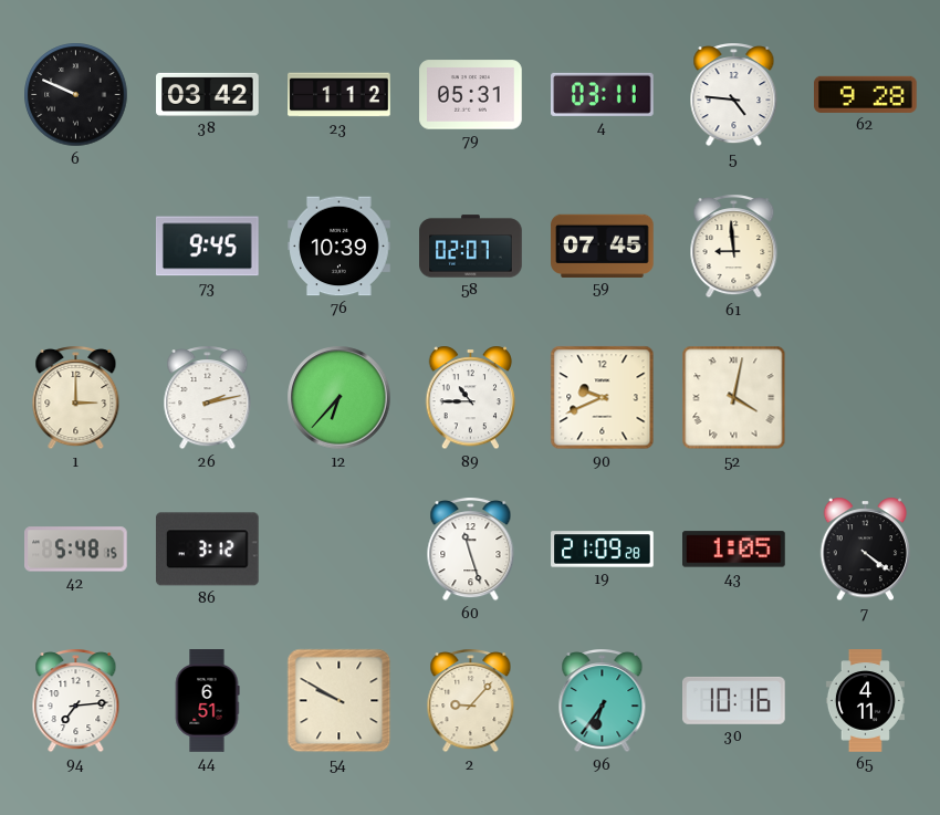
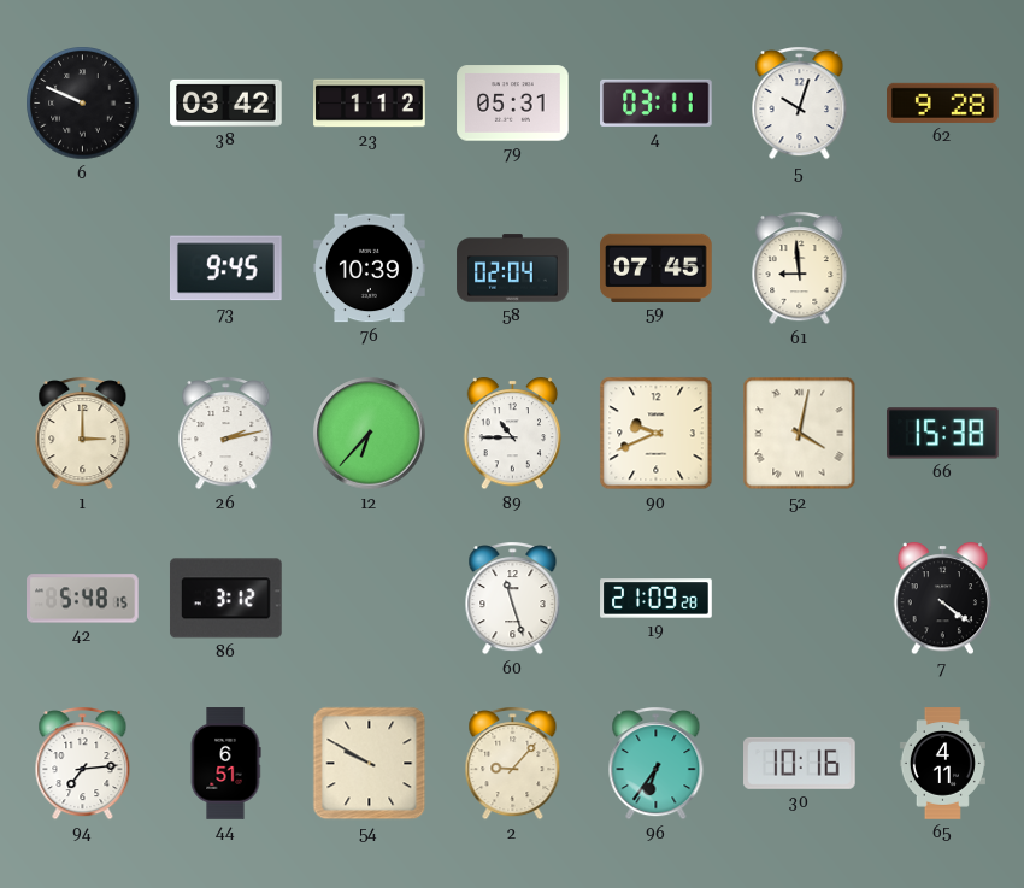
5: 4:46 -> 10:03 (800, 104)
58: 02:07 -> 02:04 (513, 269)
66: none -> 15:38 (943, 434)
43: 1:05 -> none (734, 550)
